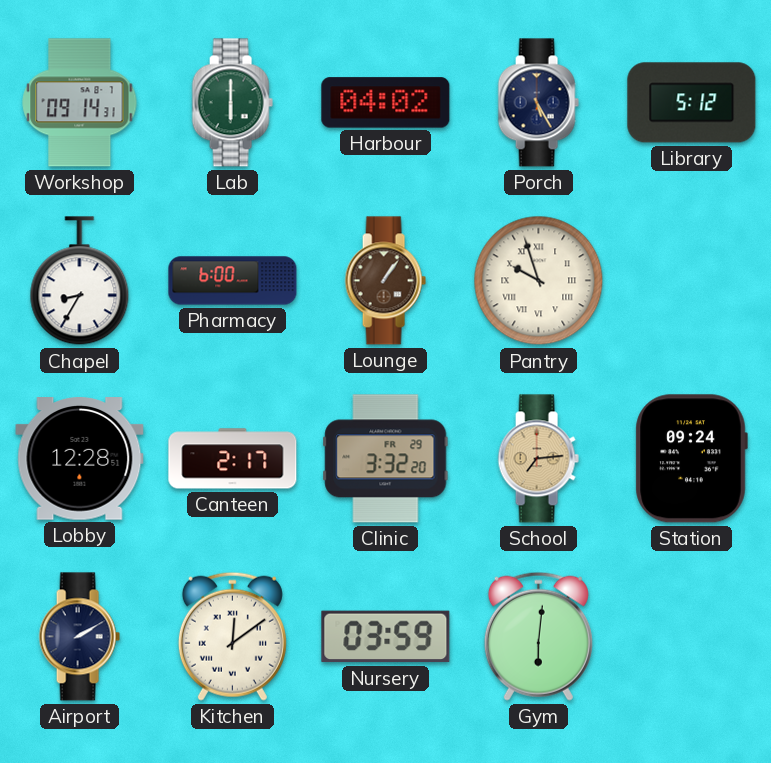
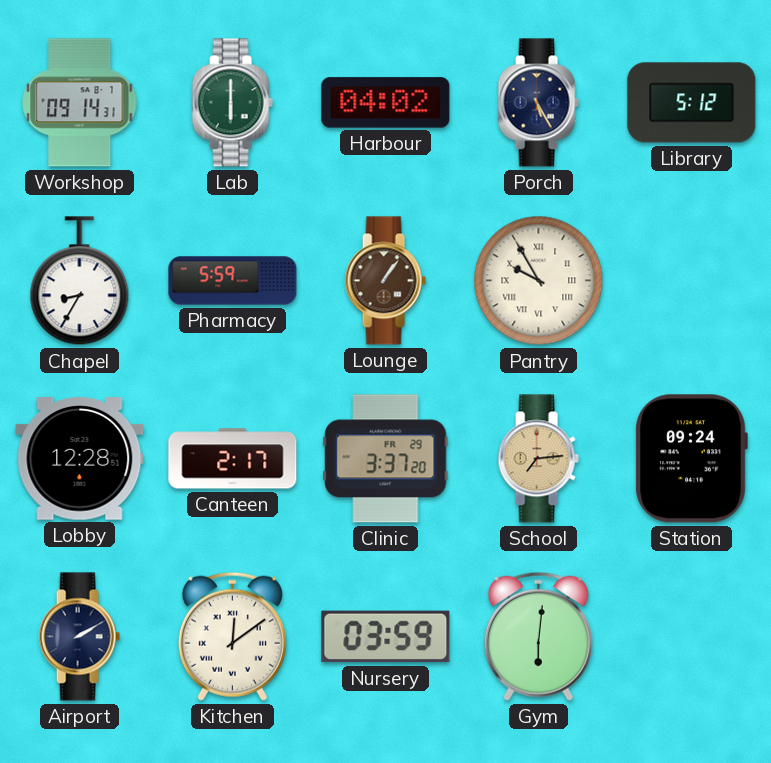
Pharmacy: 6:00 -> 5:59 (233, 281)
Pantry: 9:57 -> 9:55 (539, 281)
Clinic: 3:32 -> 3:37 (386, 459)
